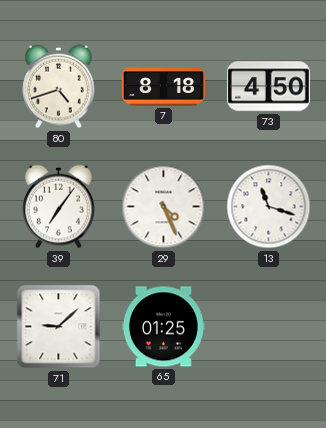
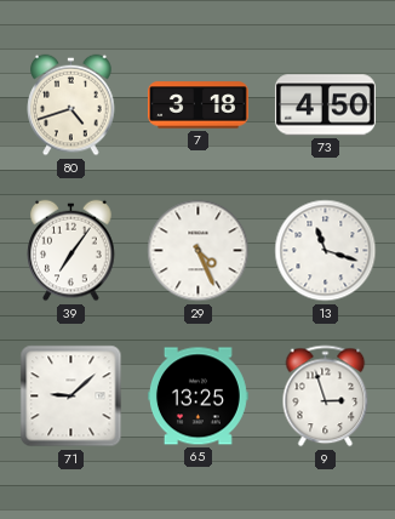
7: 8:18 -> 3:18 (198, 105)
65: 01:25 -> 13:25 (198, 397)
9: none -> 2:57 (326, 397)
